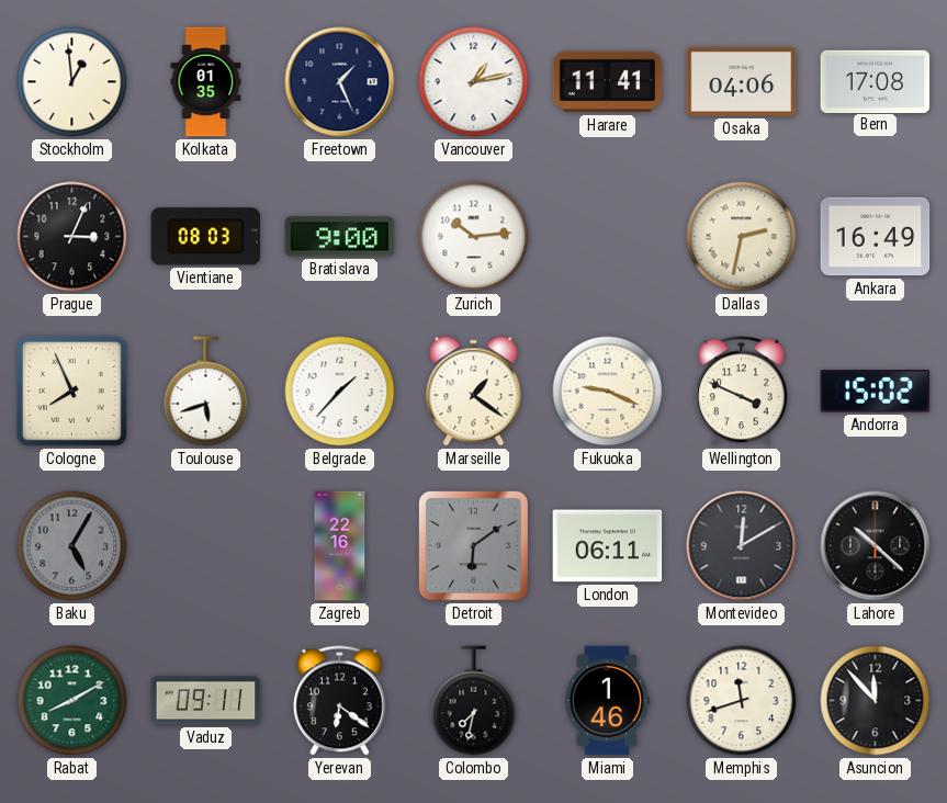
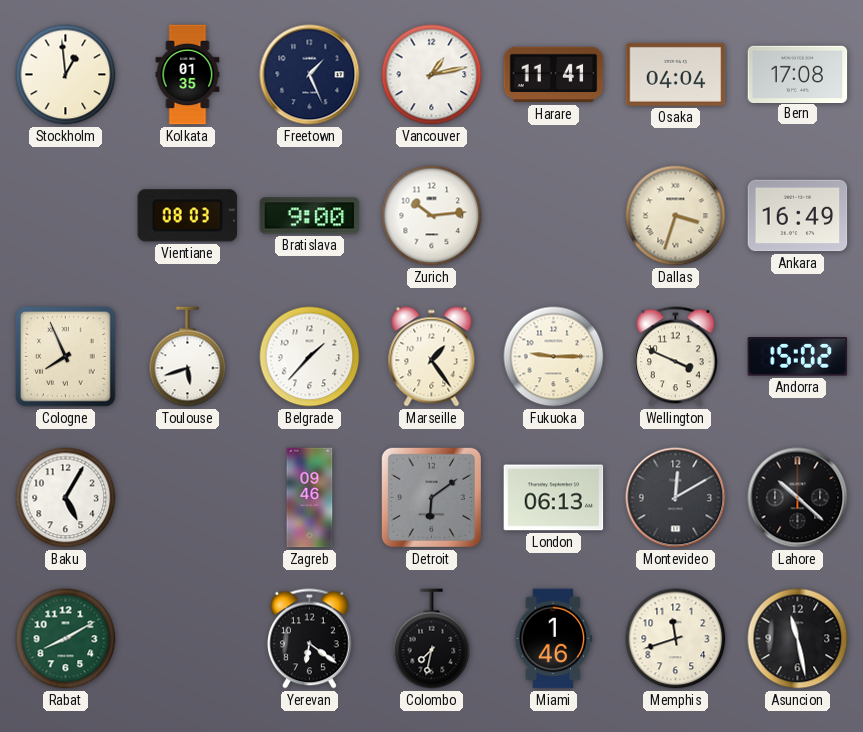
Osaka: 04:06 -> 04:04 (676, 74)
Prague: 3:04 -> none (72, 237)
Dallas: 2:32 -> 3:33 (676, 216)
Marseille: 1:21 -> 1:24 (432, 357)
Fukuoka: 9:19 -> 9:15 (554, 357)
Baku dial: grey -> white (66, 498)
Zagreb: 22:16 -> 09:46 (310, 498)
London: 06:11 -> 06:13 (554, 498)
Vaduz: 09:11 -> none (206, 701)
Asuncion: 11:53 -> 11:28 (798, 639)
